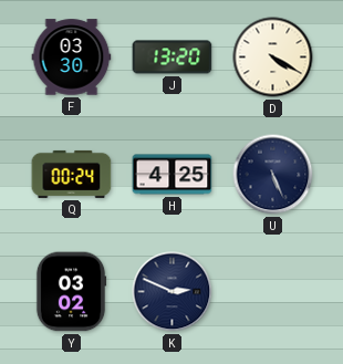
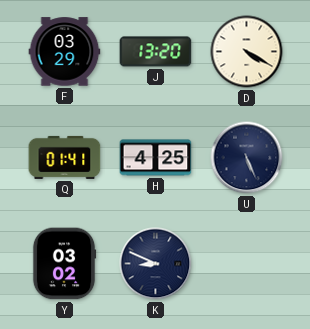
F: 03:30 -> 03:29 (65, 52)
Q: 00:24 -> 01:41 (65, 157)
K: 2:49 -> 8:49 (156, 264)
